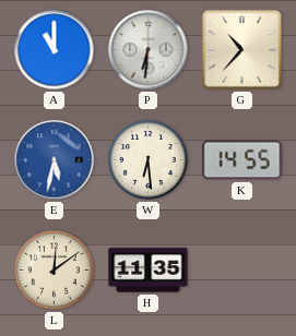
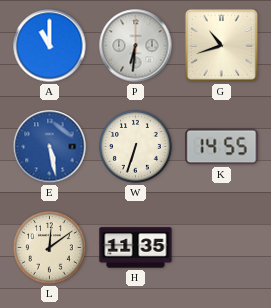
G: 10:37 -> 10:42 (221, 45)
E: 5:32 -> 5:28 (50, 147)
W: 6:29 -> 6:33 (136, 147)
